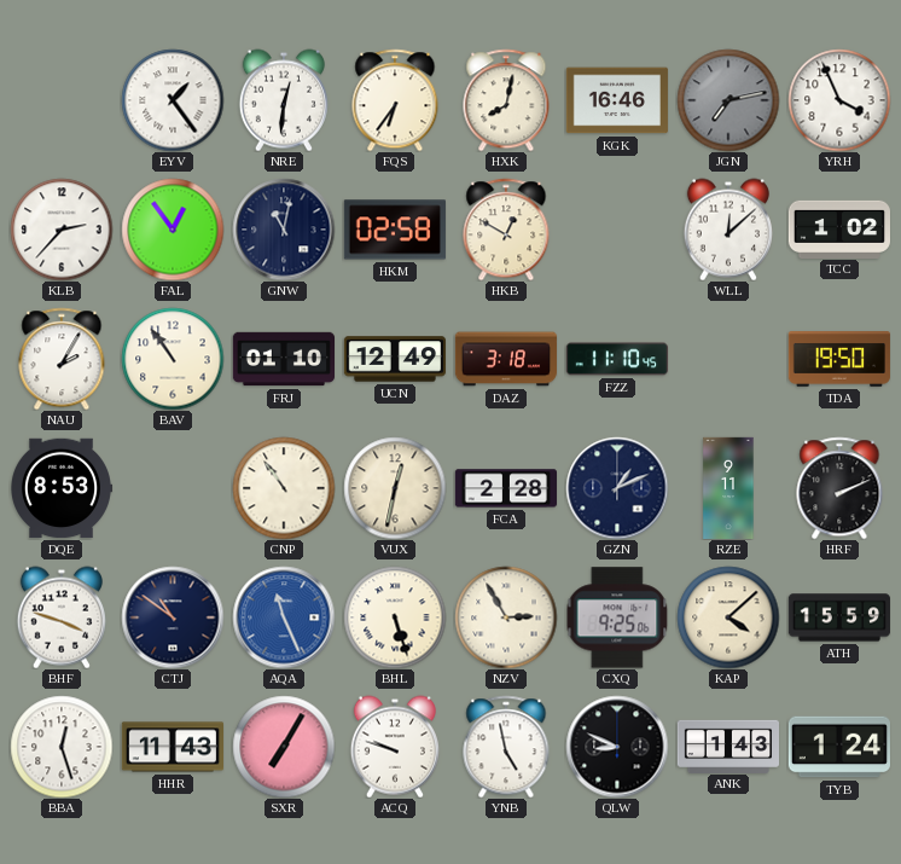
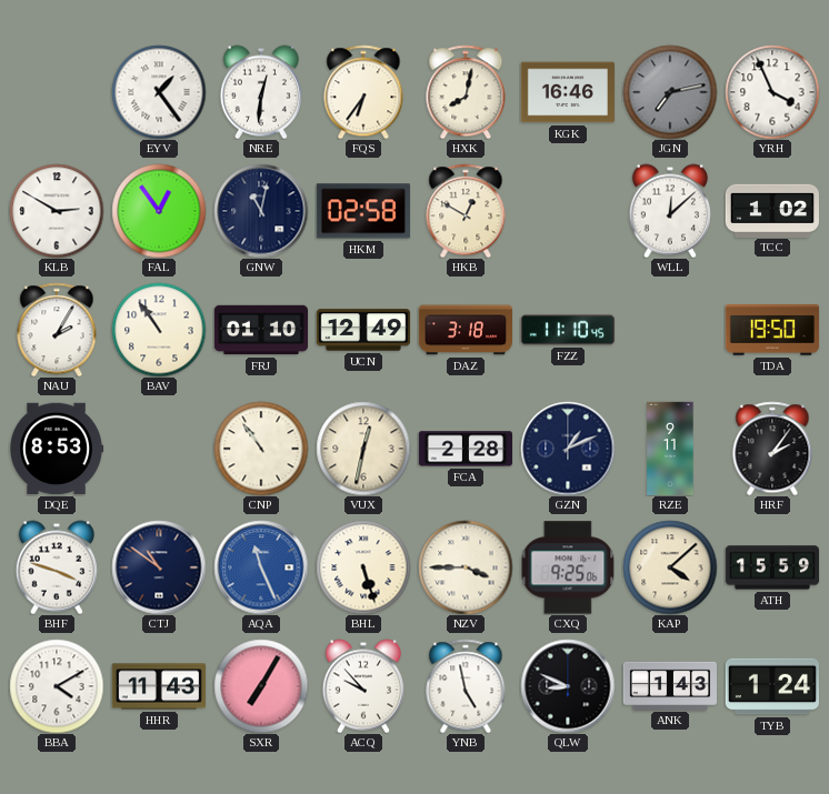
KLB: 2:37 -> 2:50 (57, 211)
HRF: 2:11 -> 2:06 (772, 449)
NZV: 2:55 -> 3:45 (466, 567)
BBA: 12:27 -> 4:10 (57, 686)
ACQ: 9:48 -> 9:53 (363, 686)
